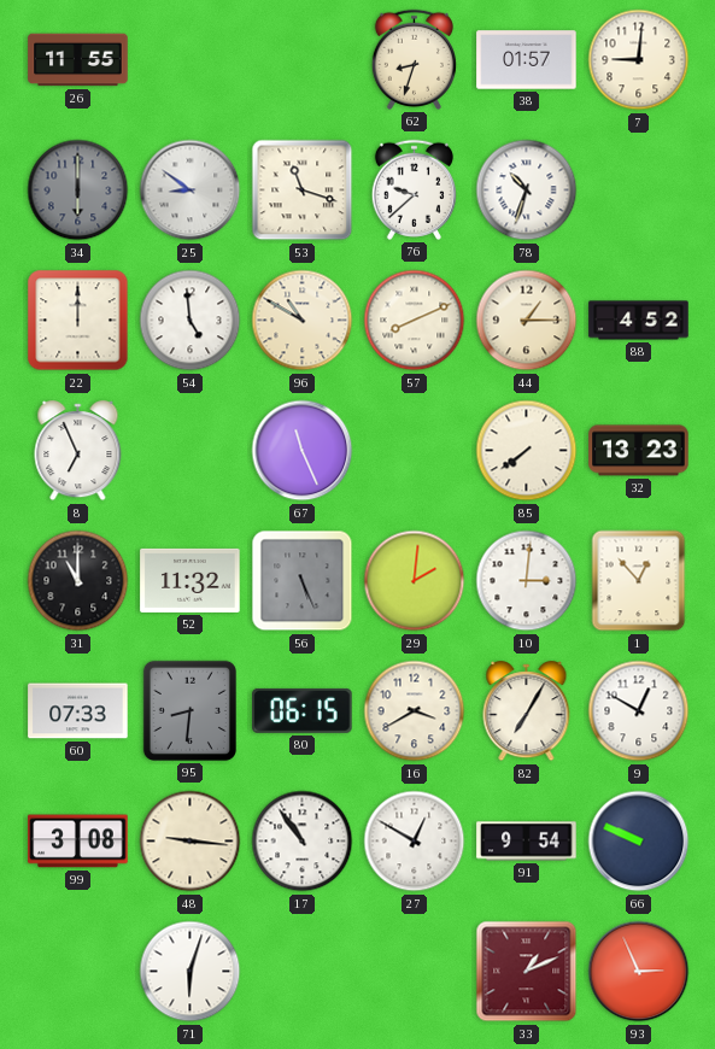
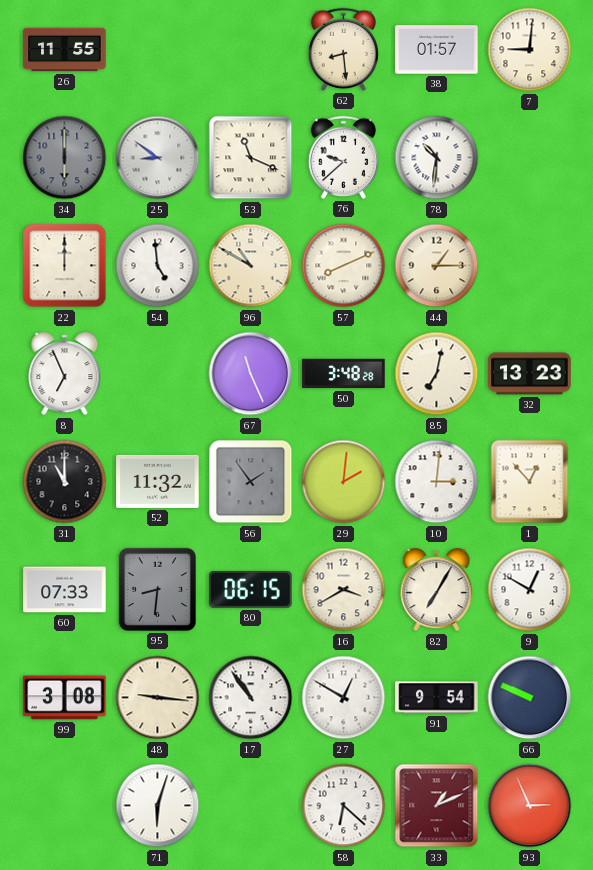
62: 8:33 -> 8:29 (343, 49)
53: 11:18 -> 11:19 (251, 158)
78: 10:33 -> 10:31 (437, 158)
88: 4:52 -> none (639, 321)
50: none -> 3:48 (344, 374)
85: 7:39 -> 7:02 (437, 374)
56: 5:26 -> 1:54 (251, 482)
58: none -> 6:22 (344, 806)
